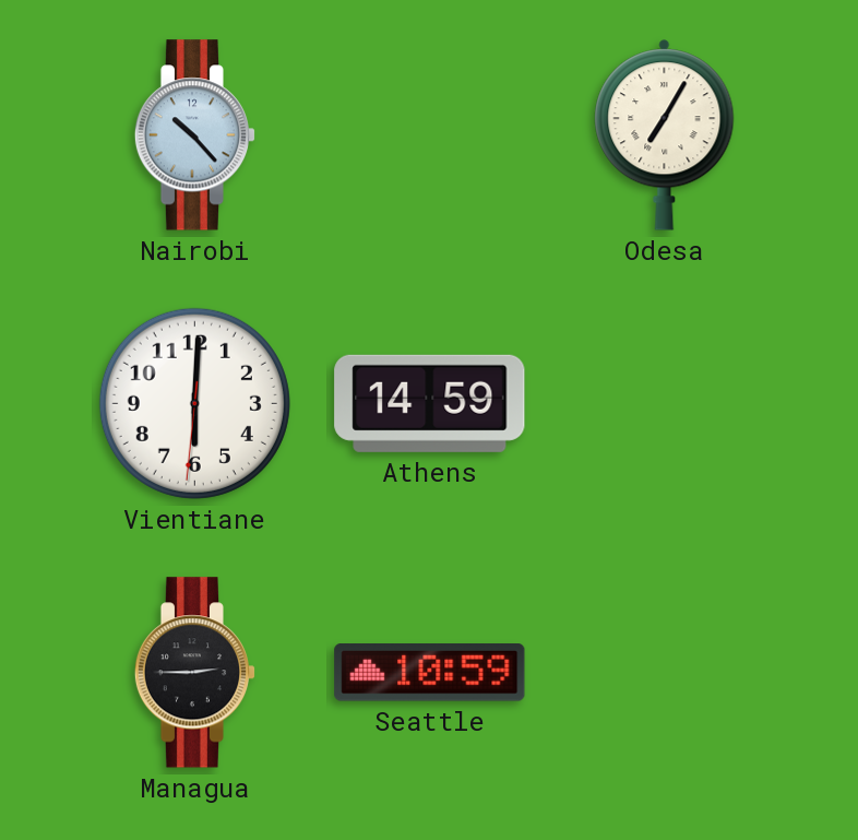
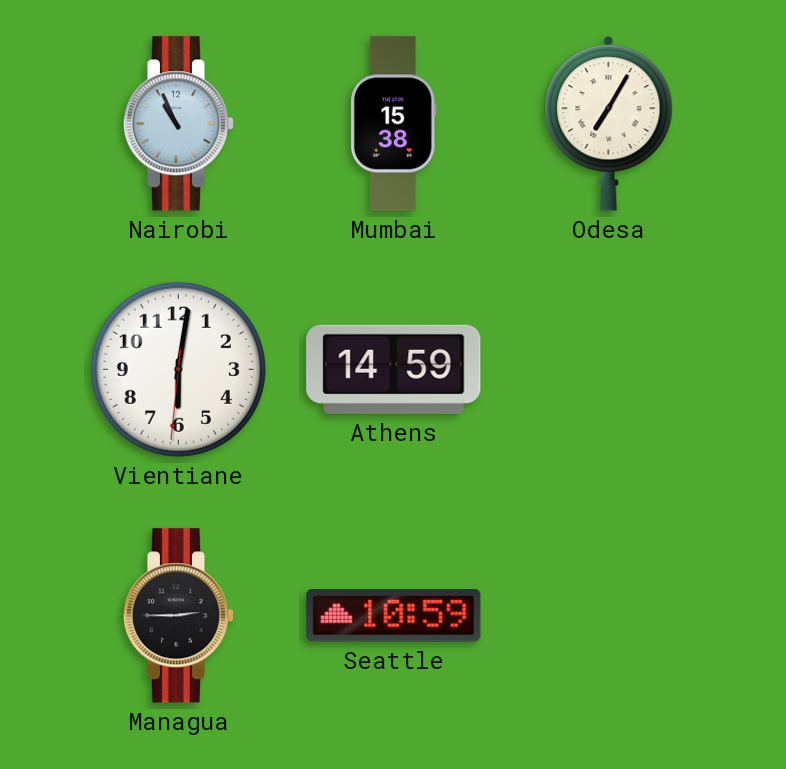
Nairobi: 10:23 -> 10:56 (179, 124)
Mumbai: none -> 15:38 (393, 124)
Vientiane: 6:00 -> 6:01 (178, 369)
